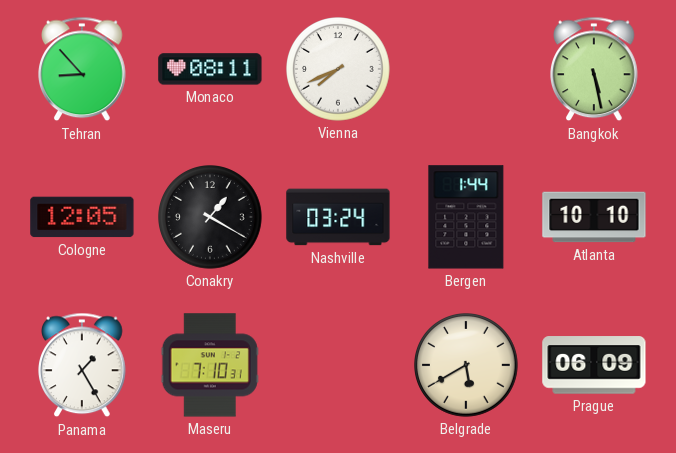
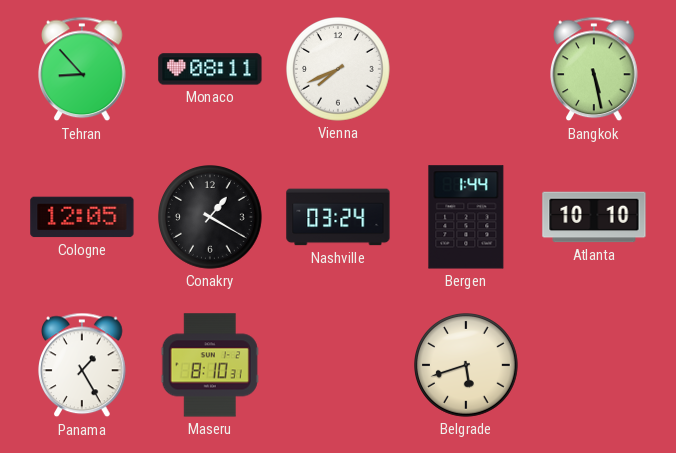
Maseru: 7:10 -> 8:10 (210, 365)
Belgrade: 5:40 -> 5:42 (467, 366)
Prague: 06:09 -> none (594, 365)
